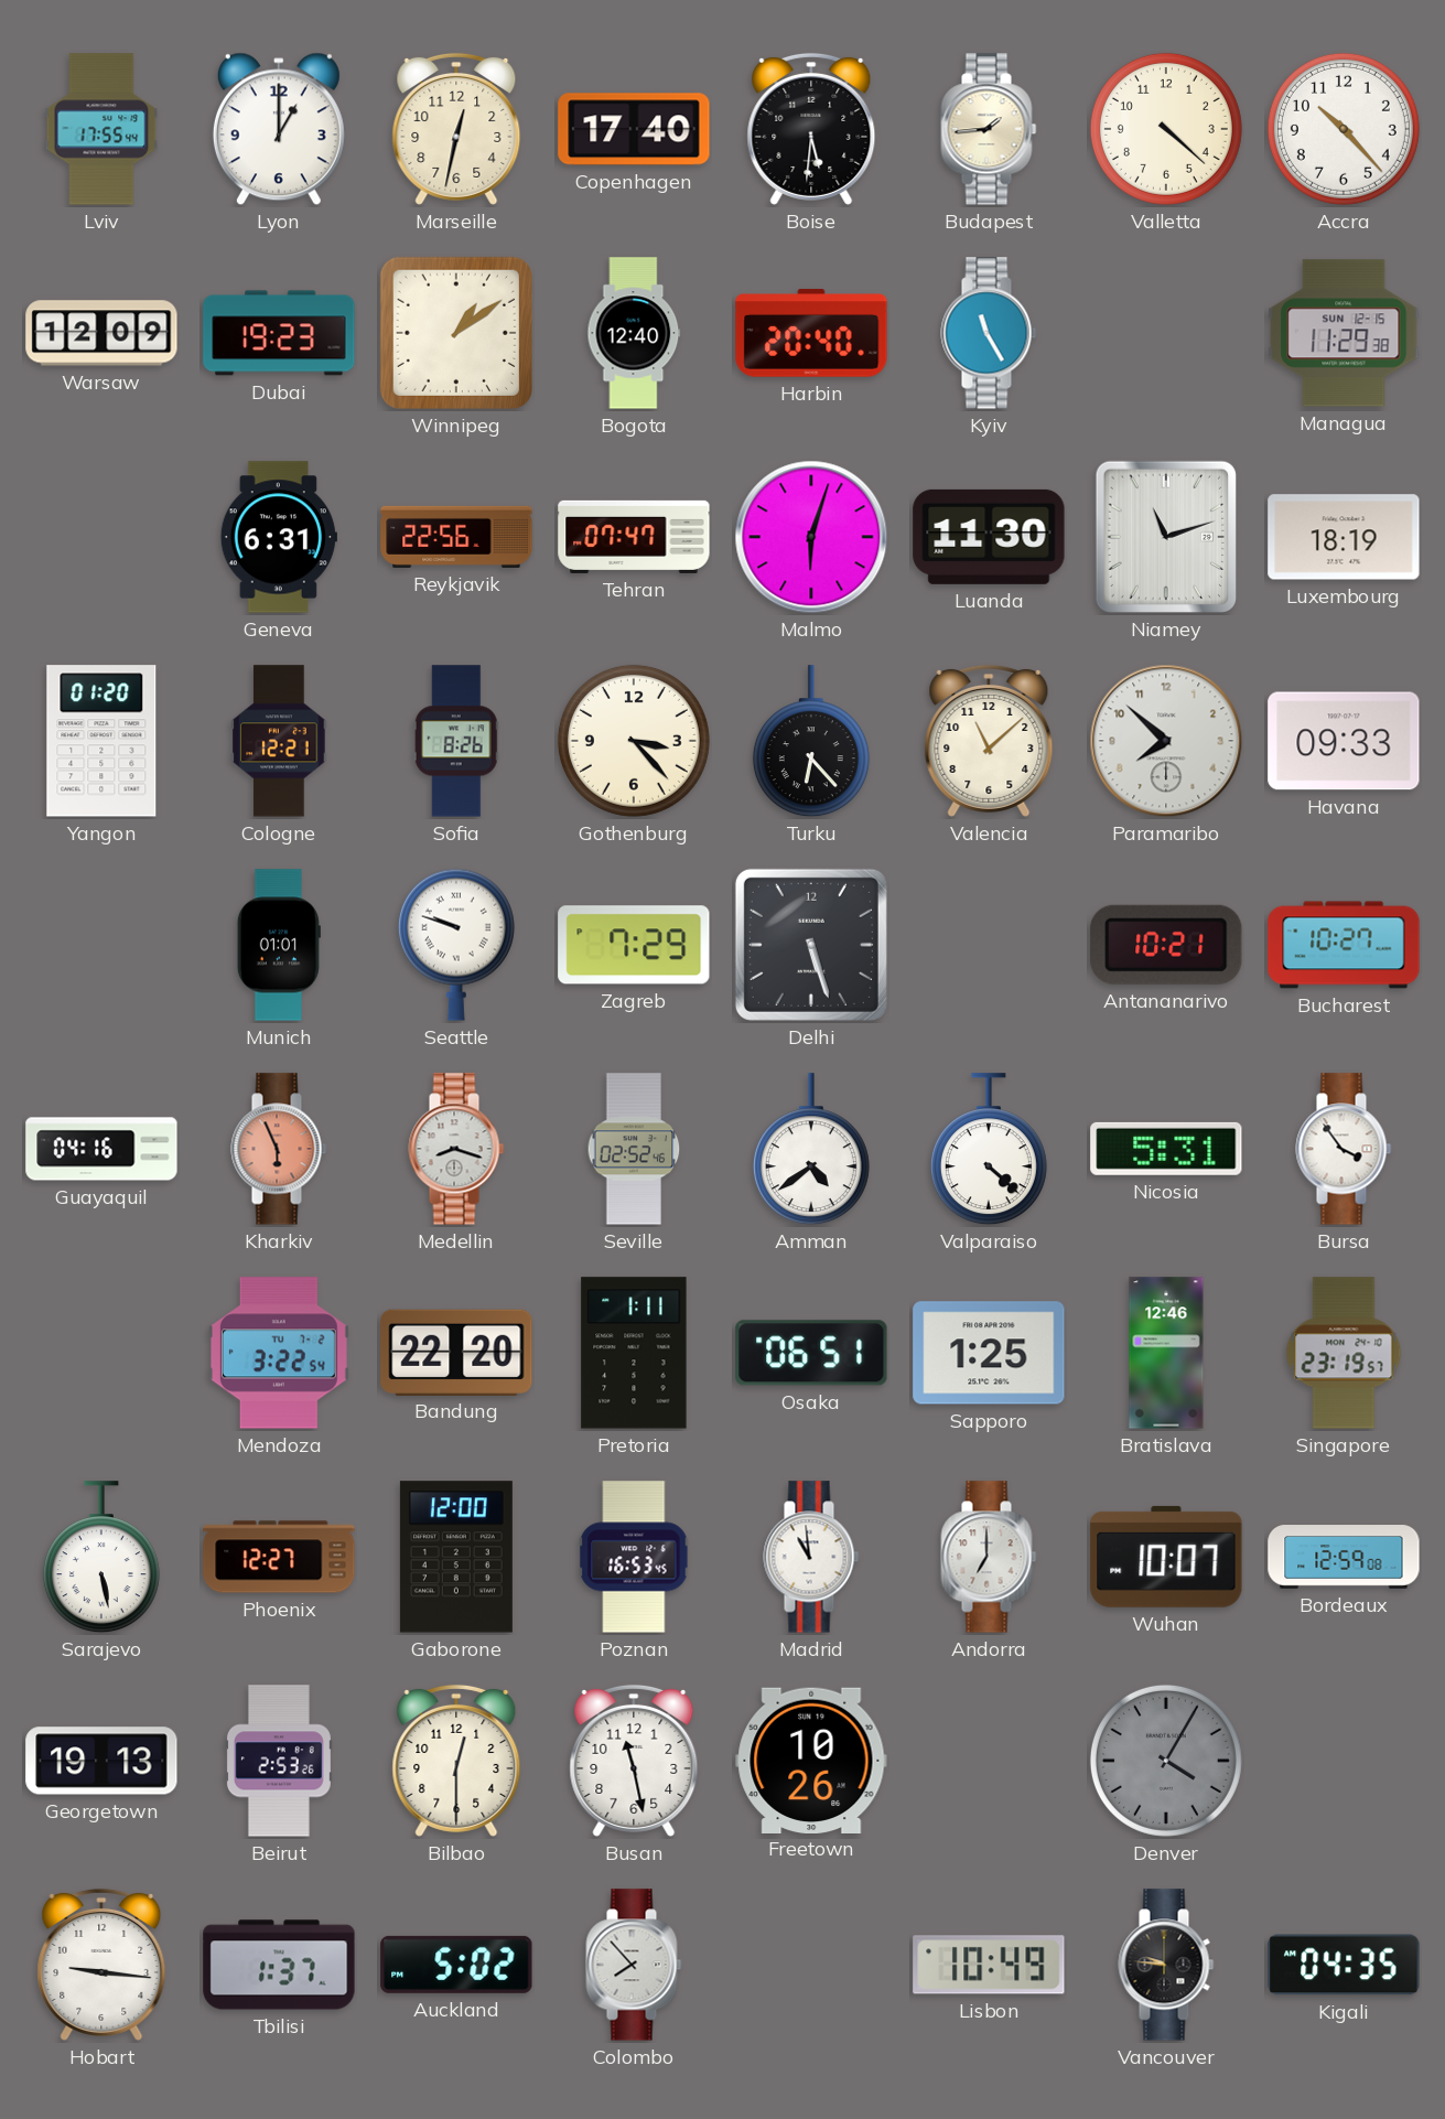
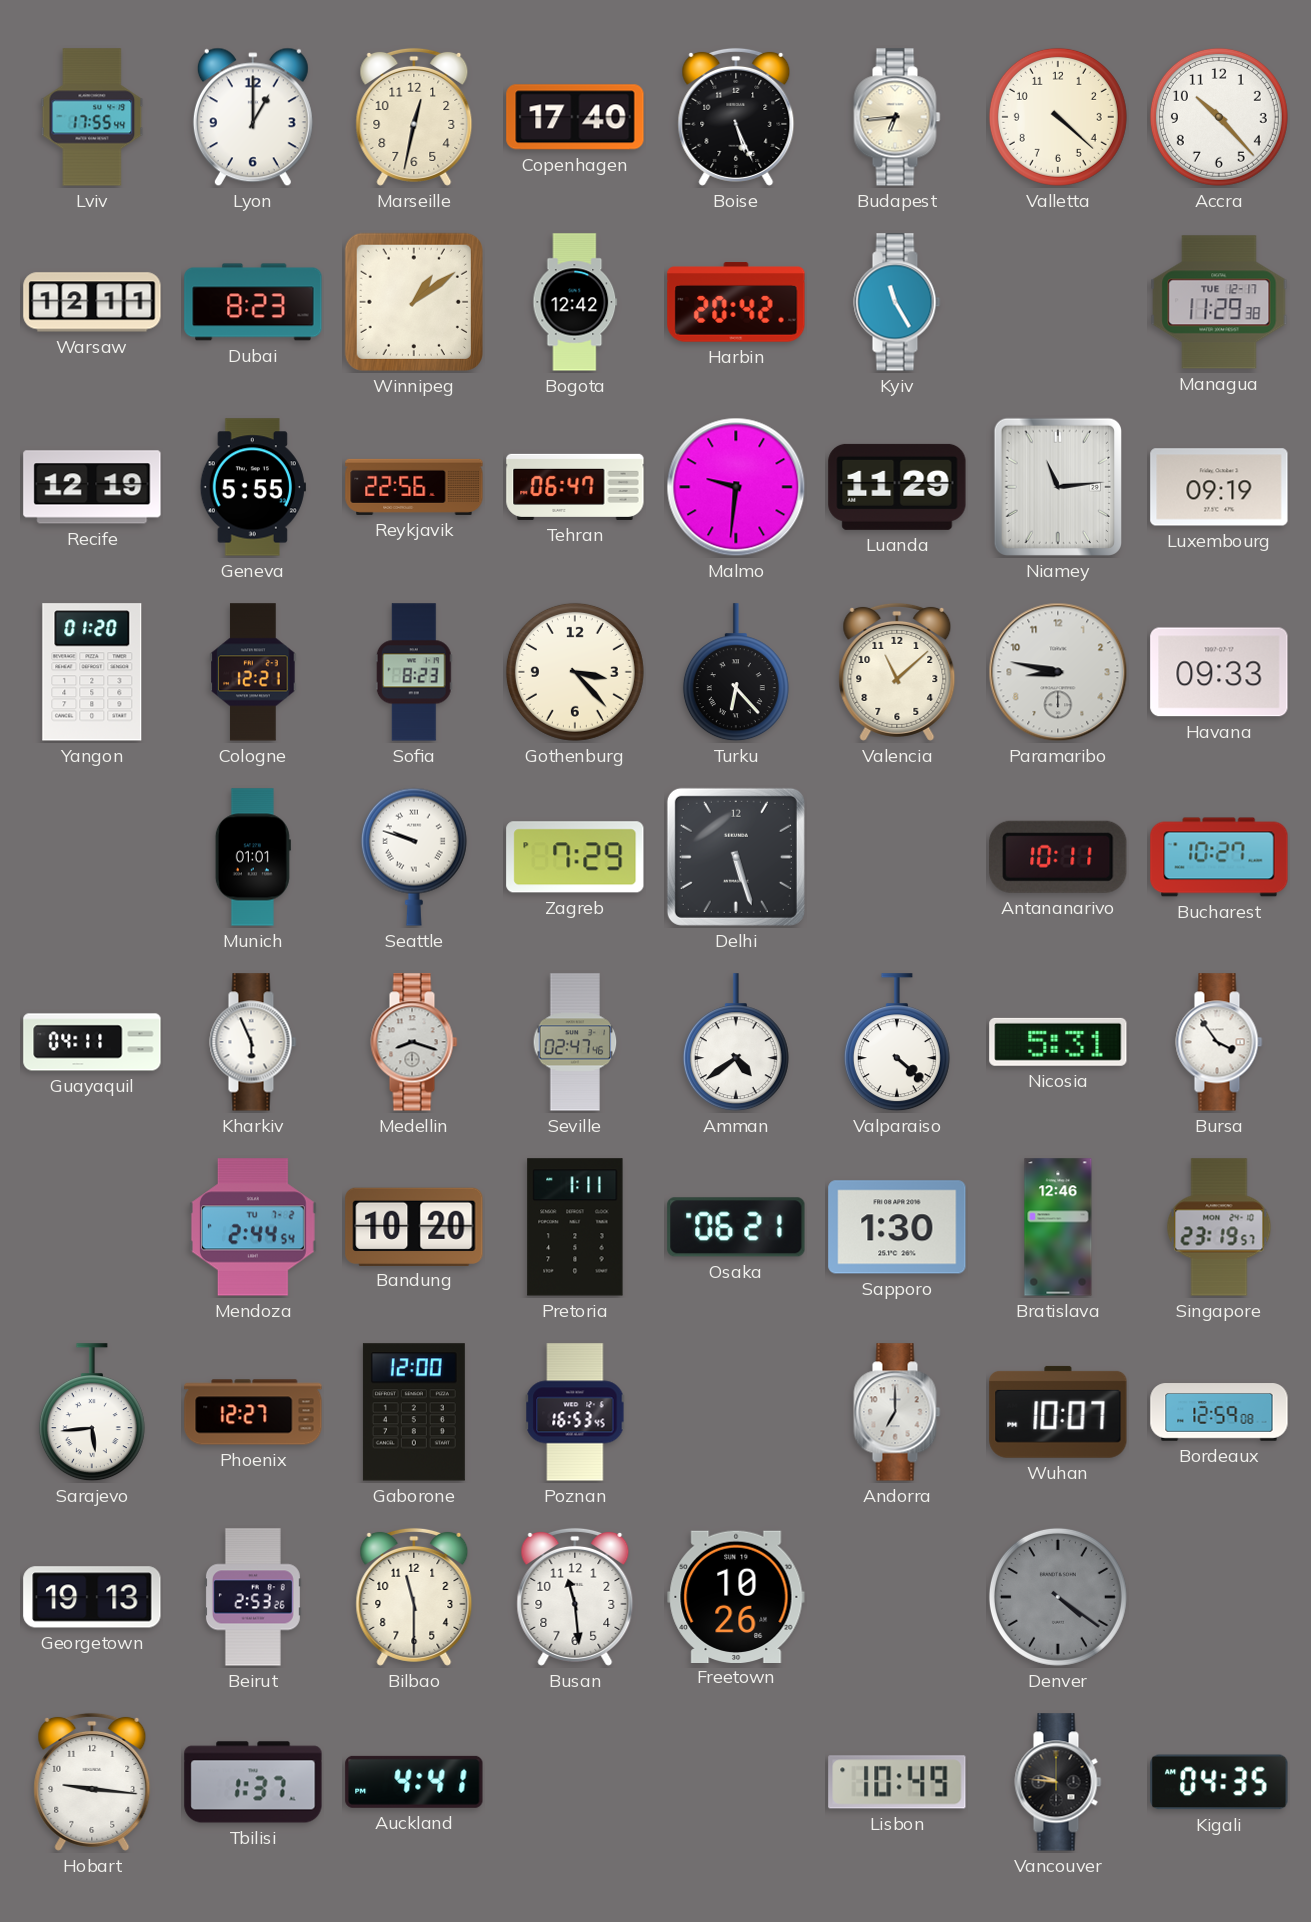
Boise: 5:31 -> 5:26 (736, 117)
Budapest: 1:44 -> 6:44 (897, 117)
Warsaw: 12:09 -> 12:11 (92, 302)
Dubai: 19:23 -> 8:23 (253, 302)
Bogota: 12:40 -> 12:42 (575, 302)
Harbin: 20:40 -> 20:42 (736, 302)
Managua date: SUN 12-15 -> TUE 12-17 (1219, 302)
Recife: none -> 12:19 (92, 487)
Geneva: 6:31 -> 5:55 (253, 487)
Tehran: 07:47 -> 06:47 (575, 487)
Malmo: 6:03 -> 9:31 (736, 487)
Luanda: 11:30 -> 11:29 (897, 487)
Niamey: 11:12 -> 11:14 (1058, 487)
Luxembourg: 18:19 -> 09:19 (1219, 487)
Sofia: 8:26 -> 8:23 (414, 672)
Paramaribo: 7:52 -> 8:47 (1058, 672)
Antananarivo: 10:21 -> 10:11 (1058, 857)
Guayaquil: 04:16 -> 04:11 (92, 1042)
Kharkiv dial: salmon -> white (253, 1042)
Seville: 02:52 -> 02:47 (575, 1042)
Mendoza: 3:22 -> 2:44 (253, 1227)
Bandung: 22:20 -> 10:20 (414, 1226)
Osaka: 06:51 -> 06:21 (736, 1227)
Sapporo: 1:25 -> 1:30 (897, 1227)
Sarajevo: 5:28 -> 5:44 (92, 1413)
Madrid: 10:59 -> none (811, 1557)
Bilbao: 12:30 -> 11:30 (414, 1597)
Busan: 11:28 -> 11:29 (575, 1597)
Denver: 4:05 -> 4:21 (1058, 1597)
Auckland: 5:02 -> 4:41 (414, 1782)
Colombo: 7:53 -> none (634, 1965)
